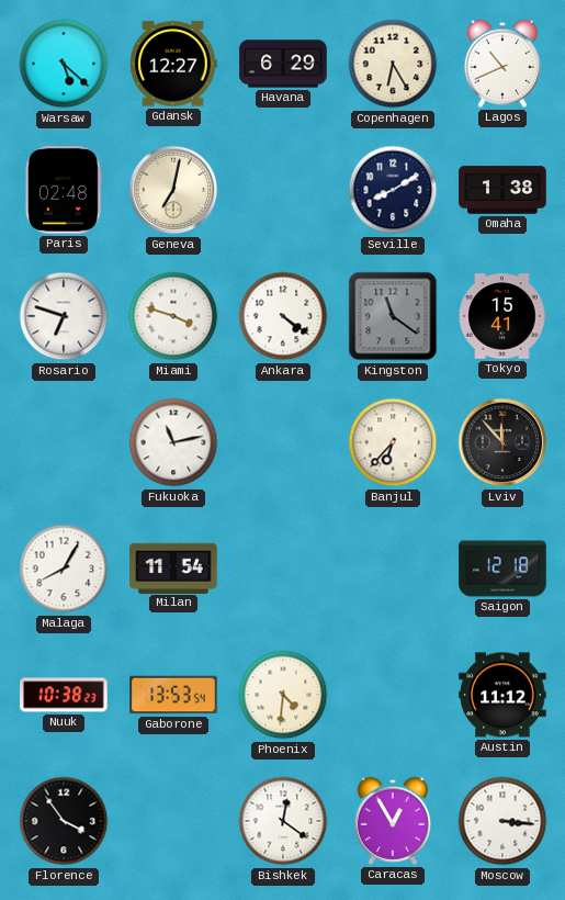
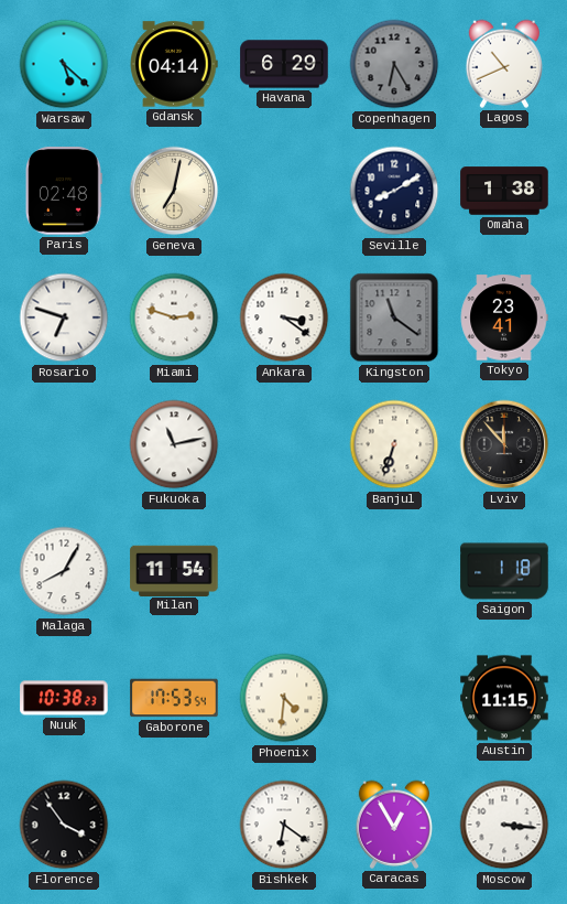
Gdansk: 12:27 -> 04:14 (174, 64)
Copenhagen dial: cream -> grey (394, 64)
Miami: 3:48 -> 2:48 (174, 318)
Ankara: 4:21 -> 3:21 (284, 318)
Tokyo: 15:41 -> 23:41 (504, 318)
Banjul: 6:37 -> 6:33 (394, 444)
Saigon: 12:18 -> 1:18 (504, 571)
Gaborone: 13:53 -> 17:53 (174, 698)
Austin: 11:12 -> 11:15 (504, 698)
Bishkek: 12:21 -> 6:21 (284, 825)
